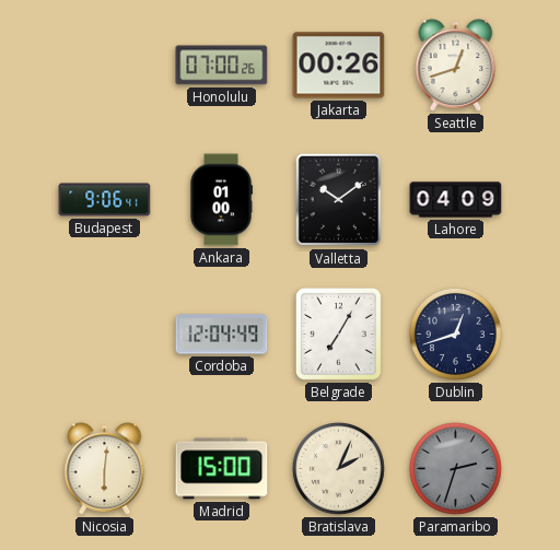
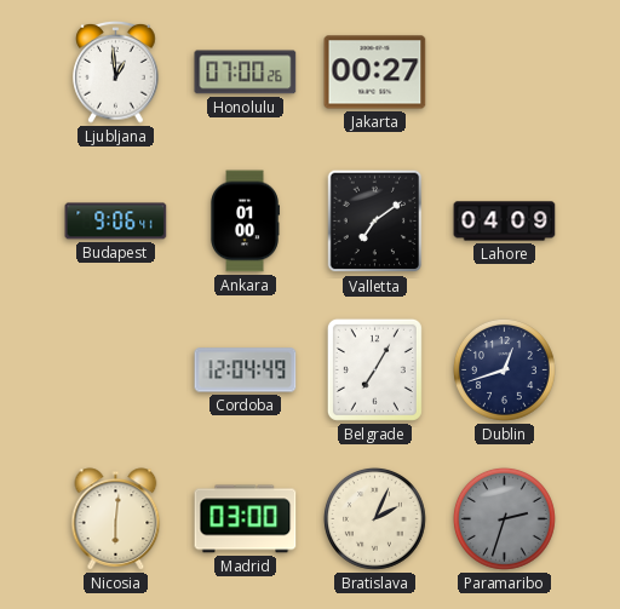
Ljubljana: none -> 12:59 (116, 73)
Jakarta: 00:26 -> 00:27 (375, 73)
Seattle: 12:42 -> none (456, 66)
Valletta: 10:09 -> 7:09 (375, 222)
Madrid: 15:00 -> 03:00 (246, 519)
